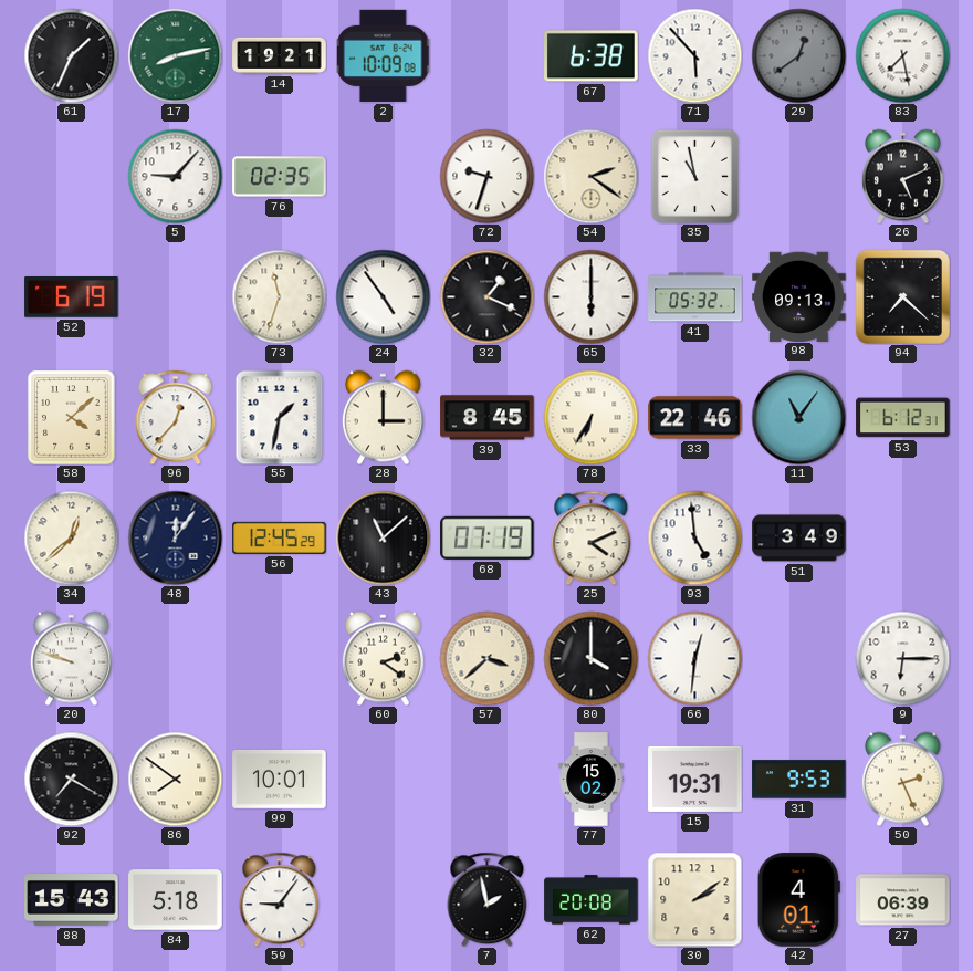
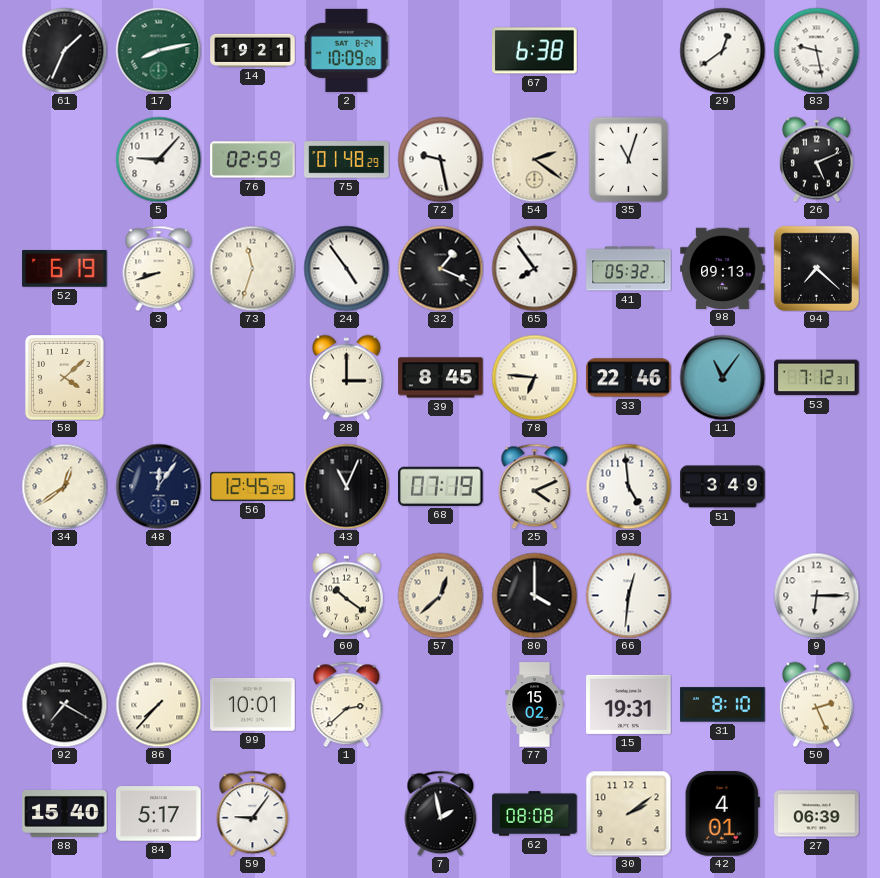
71: 5:53 -> none (694, 55)
29 dial: grey -> white (722, 50)
83: 7:28 -> 9:28 (816, 50)
76: 02:35 -> 02:59 (253, 160)
75: none -> 01:48 (347, 160)
72: 9:33 -> 9:28 (440, 159)
35: 10:58 -> 11:03 (628, 159)
3: none -> 8:42 (159, 268)
65: 6:00 -> 7:54 (534, 268)
96: 12:37 -> none (176, 417)
55: 1:32 -> none (280, 417)
78: 6:35 -> 6:46 (534, 377)
53: 6:12 -> 7:12 (817, 378)
34: 12:38 -> 12:39 (64, 486)
43: 11:08 -> 11:04 (346, 486)
20: 9:48 -> none (71, 658)
60: 2:21 -> 10:21 (346, 595)
57: 3:38 -> 12:38 (440, 595)
86: 7:51 -> 7:37 (158, 704)
1: none -> 2:38 (347, 704)
31: 9:53 -> 8:10 (723, 705)
88: 15:43 -> 15:40 (65, 814)
84: 5:18 -> 5:17 (159, 814)
62: 20:08 -> 08:08 (535, 814)
